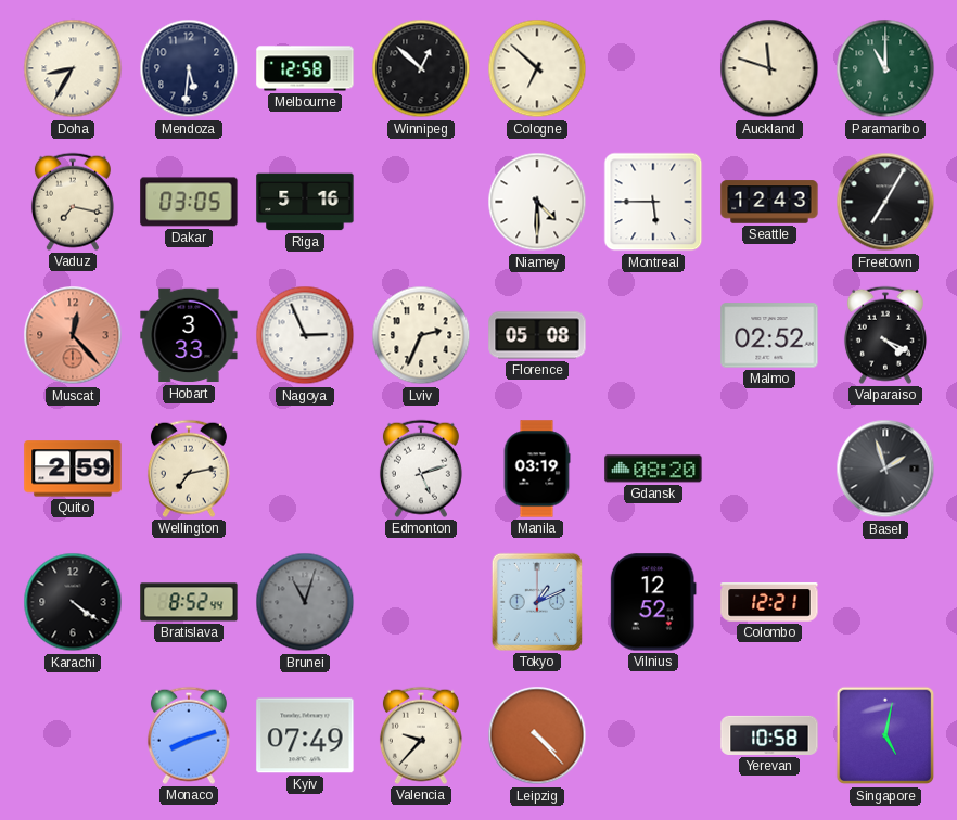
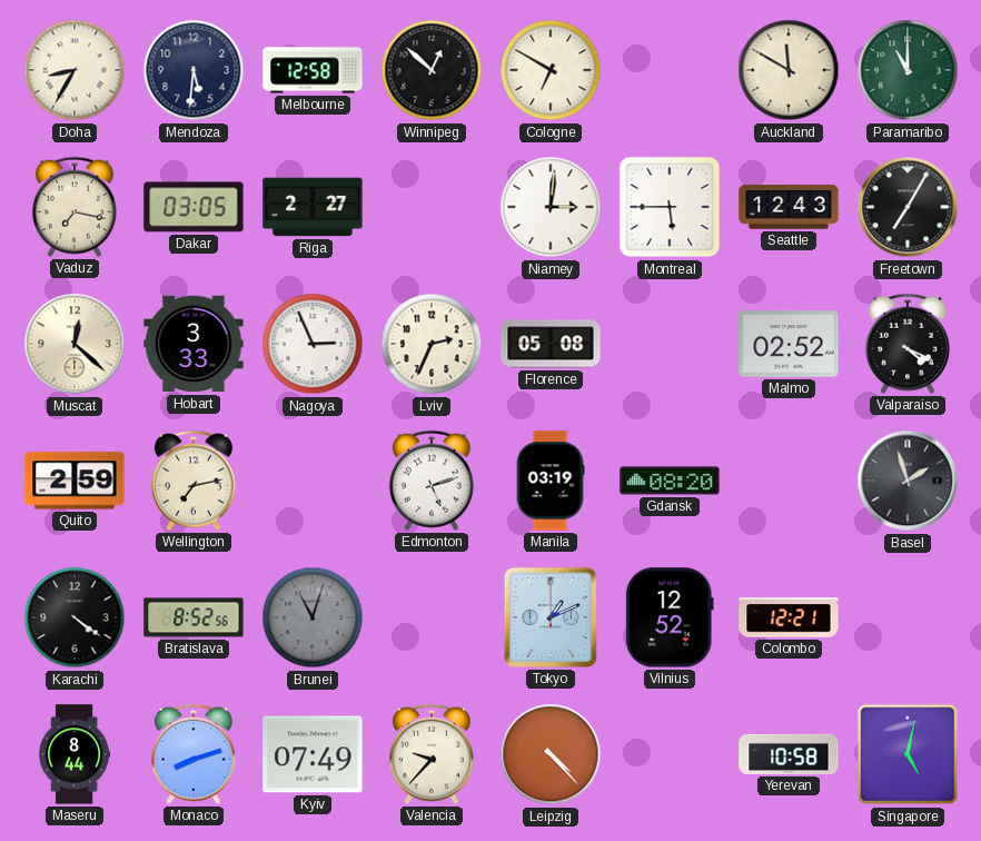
Cologne: 6:52 -> 6:50 (551, 70)
Auckland: 11:48 -> 11:50 (789, 70)
Riga: 5:16 -> 2:27 (313, 207)
Niamey: 4:30 -> 3:01 (551, 207)
Muscat: 12:23 -> 12:22 (75, 344)
Muscat dial: salmon -> cream (75, 344)
Bratislava: 8:52:44 -> 8:52:56 (194, 617)
Maseru: none -> 8:44 (75, 754)
